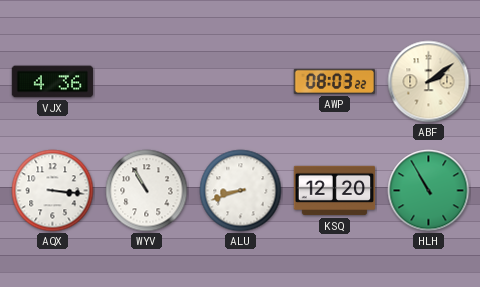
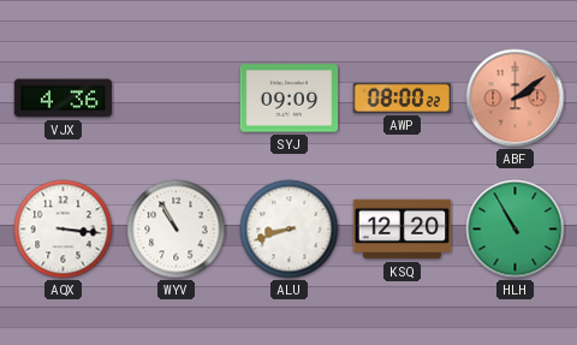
SYJ: none -> 09:09 (290, 99)
AWP: 08:03 -> 08:00 (401, 97)
ABF dial: cream -> salmon (516, 99)
